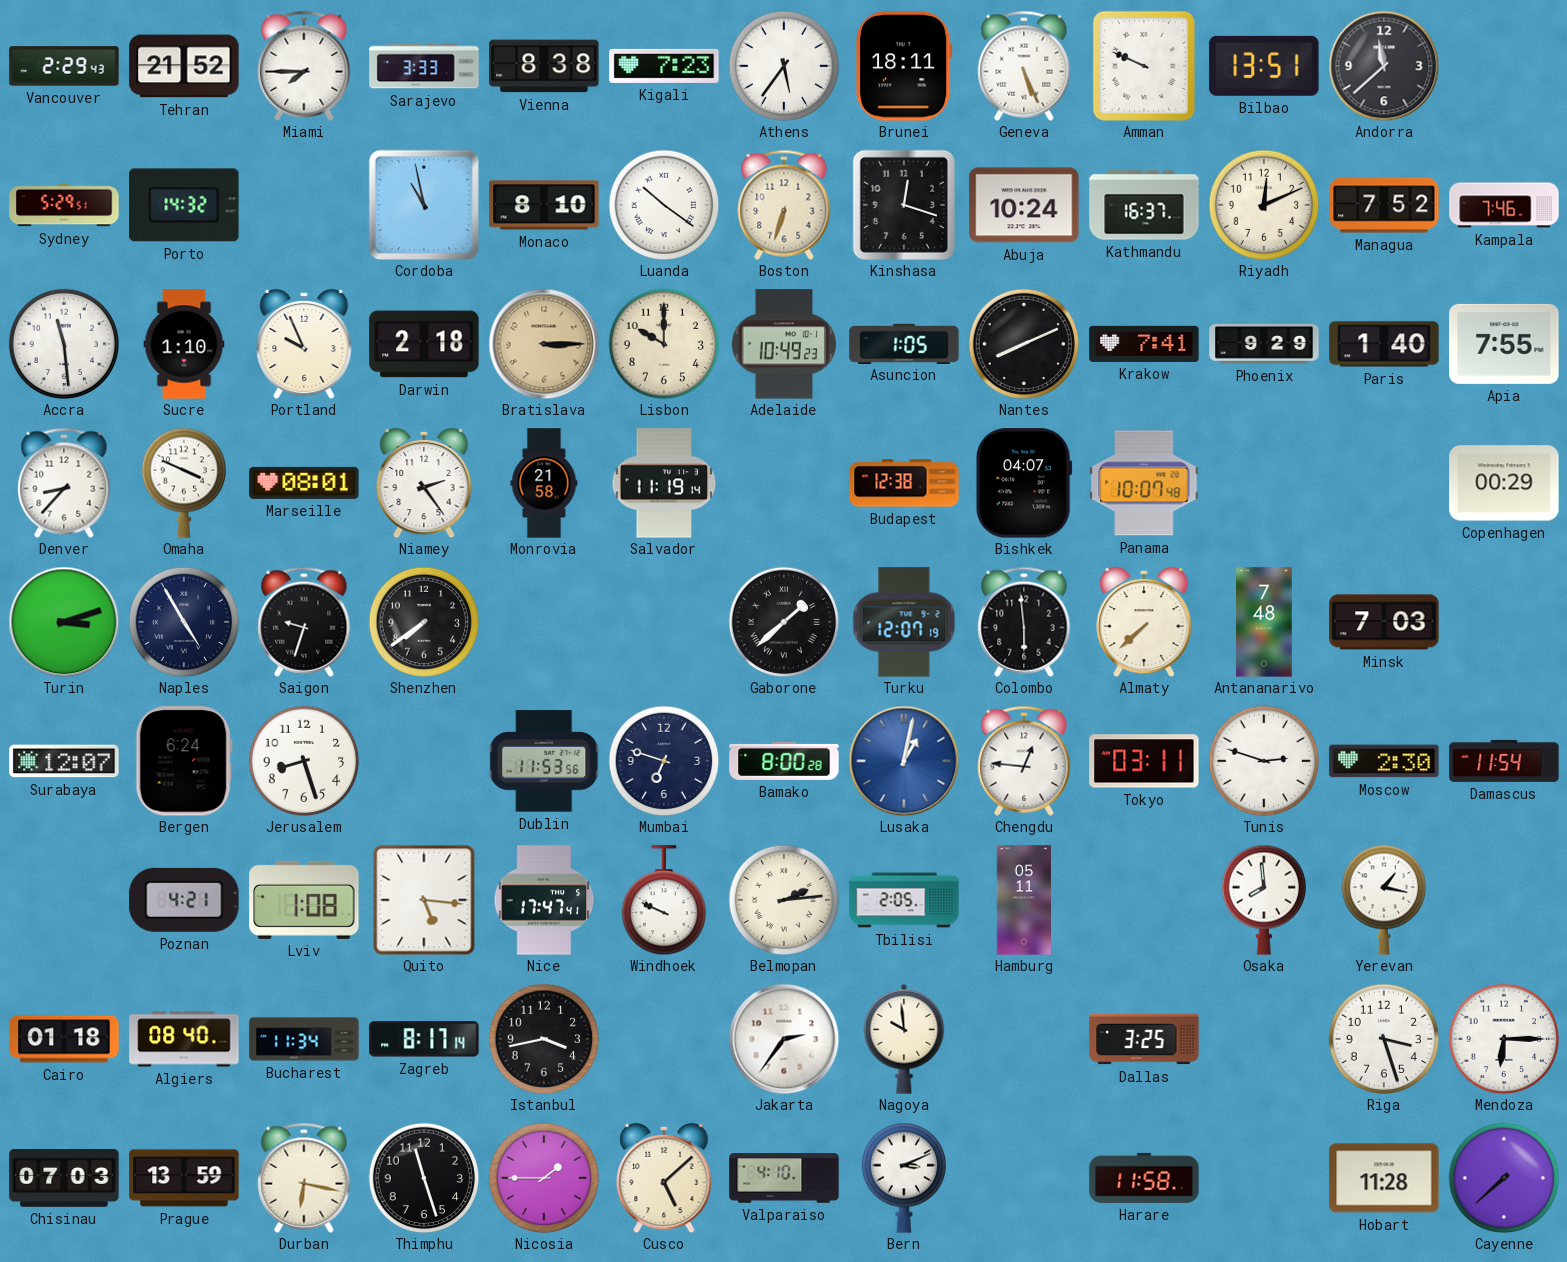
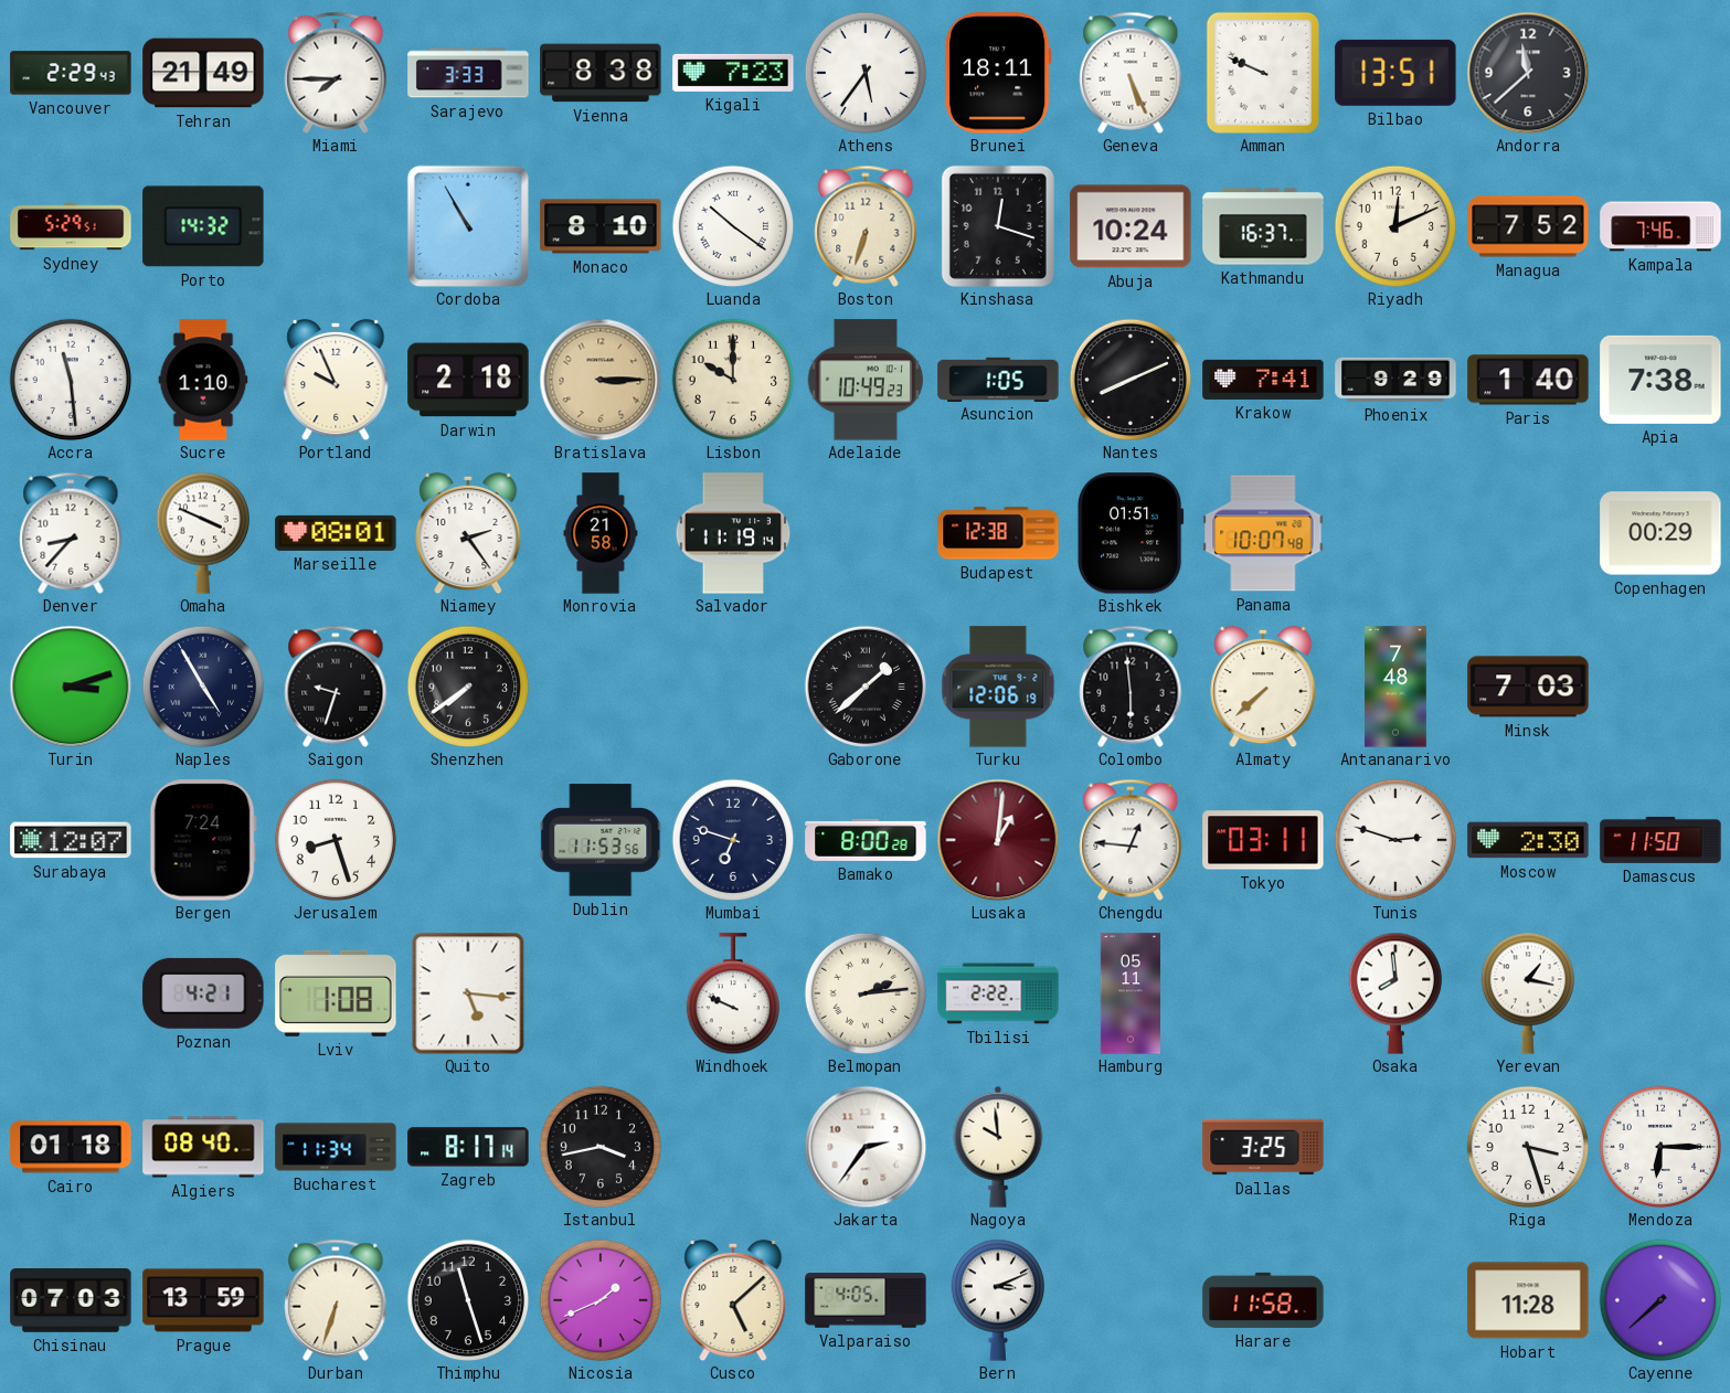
Tehran: 21:52 -> 21:49 (203, 73)
Cordoba: 10:58 -> 10:55 (468, 226)
Apia: 7:55 -> 7:38 (1660, 380)
Bishkek: 04:07 -> 01:51 (1131, 533)
Turku: 12:07 -> 12:06 (998, 687)
Bergen: 6:24 -> 7:24 (203, 840)
Lusaka: 1:02 -> 1:01 (998, 840)
Lusaka dial: blue -> burgundy (998, 840)
Damascus: 11:54 -> 11:50 (1660, 840)
Nice: 17:47 -> none (544, 900)
Tbilisi: 2:05 -> 2:22 (998, 993)
Durban: 6:17 -> 6:33 (336, 1300)
Nicosia: 1:45 -> 1:41 (601, 1300)
Valparaiso: 4:10 -> 4:05 (866, 1300)
